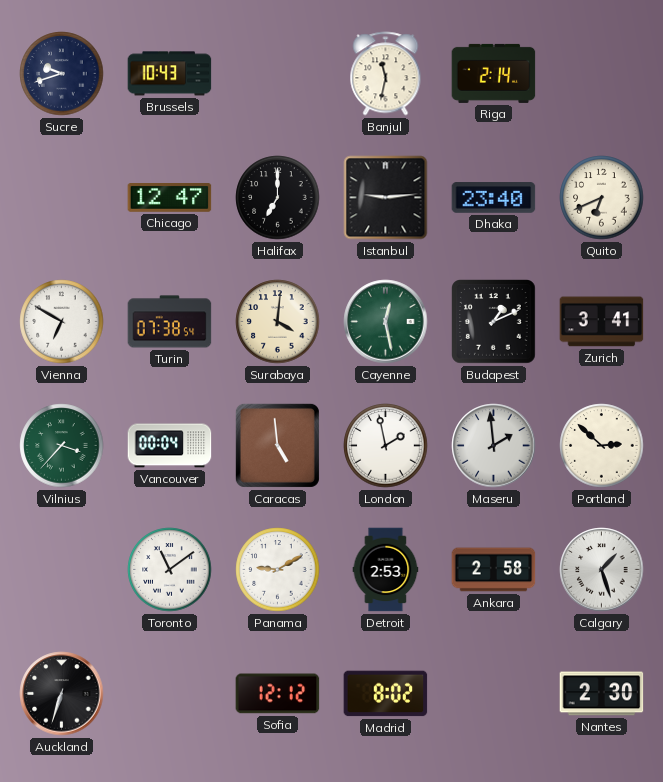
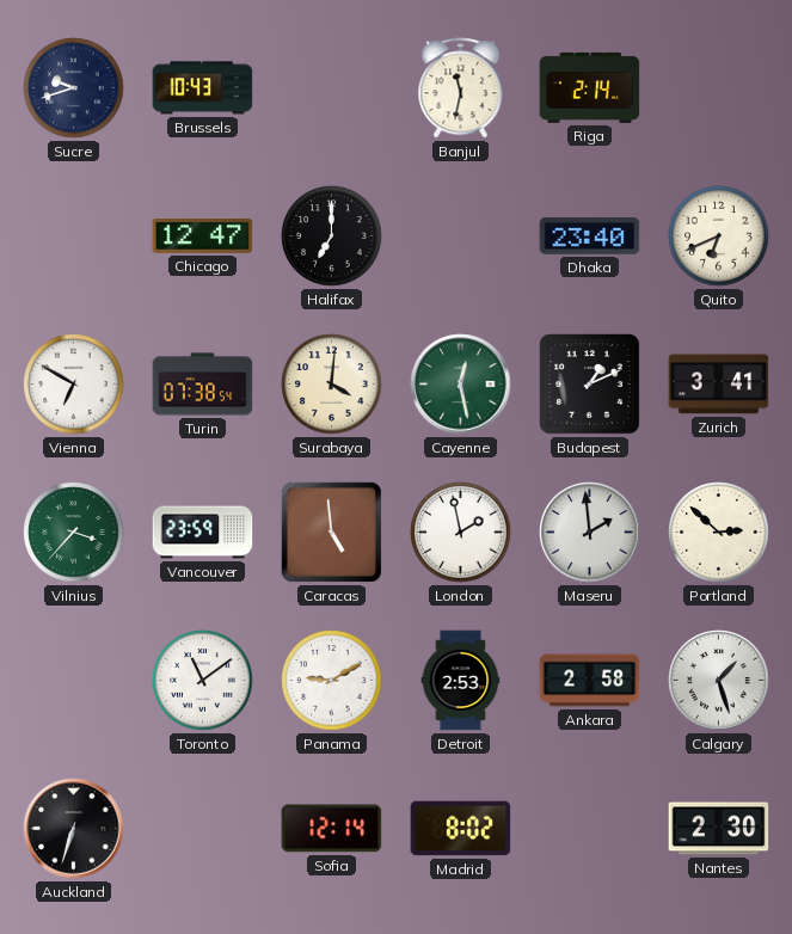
Istanbul: 9:14 -> none (386, 198)
Vancouver: 00:04 -> 23:59 (203, 533)
Sofia: 12:12 -> 12:14 (332, 829)
